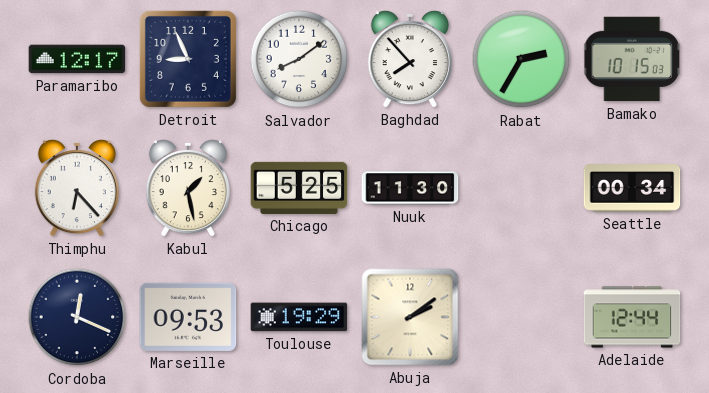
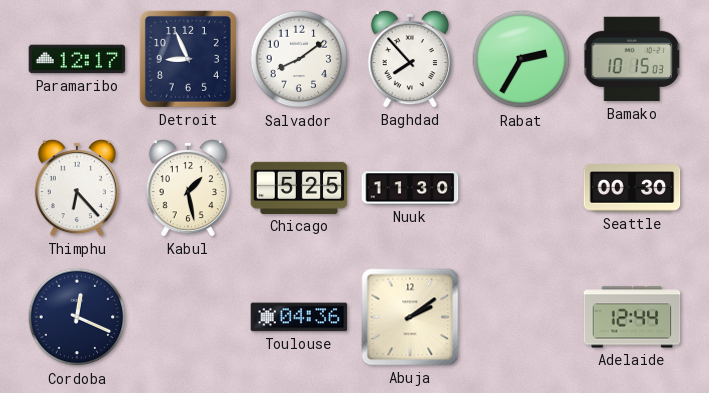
Seattle: 00:34 -> 00:30 (632, 188)
Marseille: 09:53 -> none (188, 317)
Toulouse: 19:29 -> 04:36 (299, 317)
